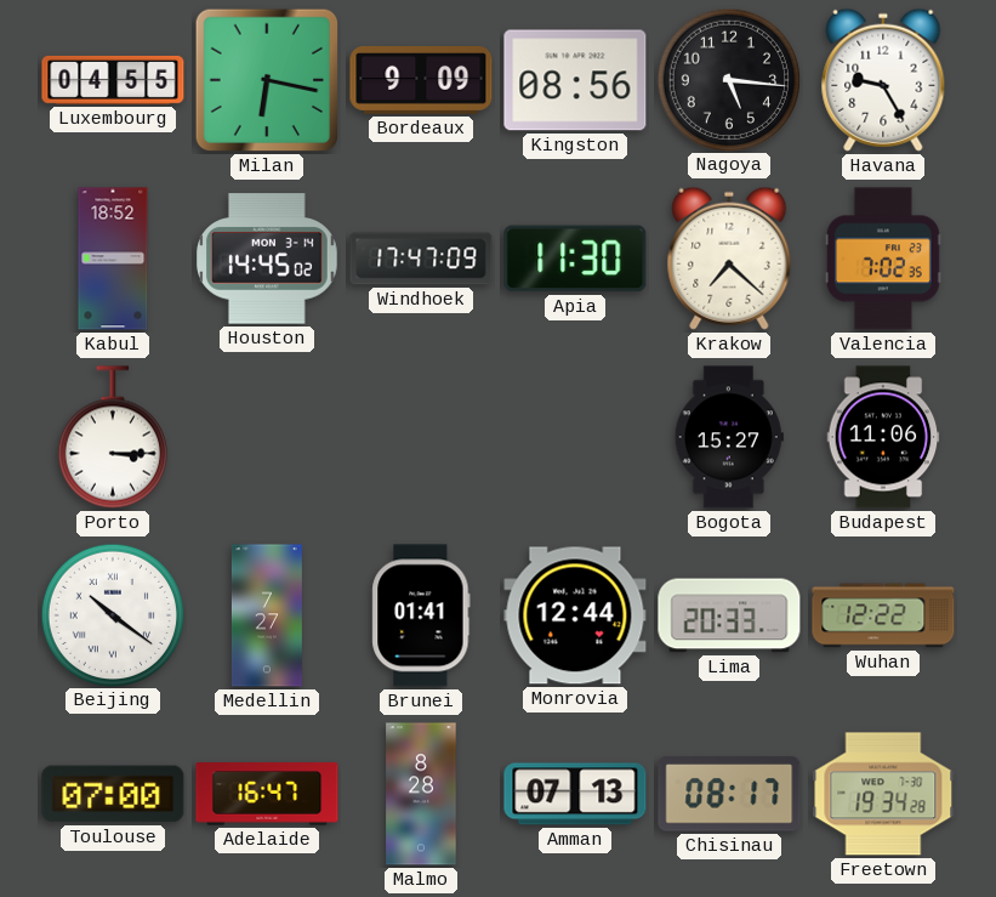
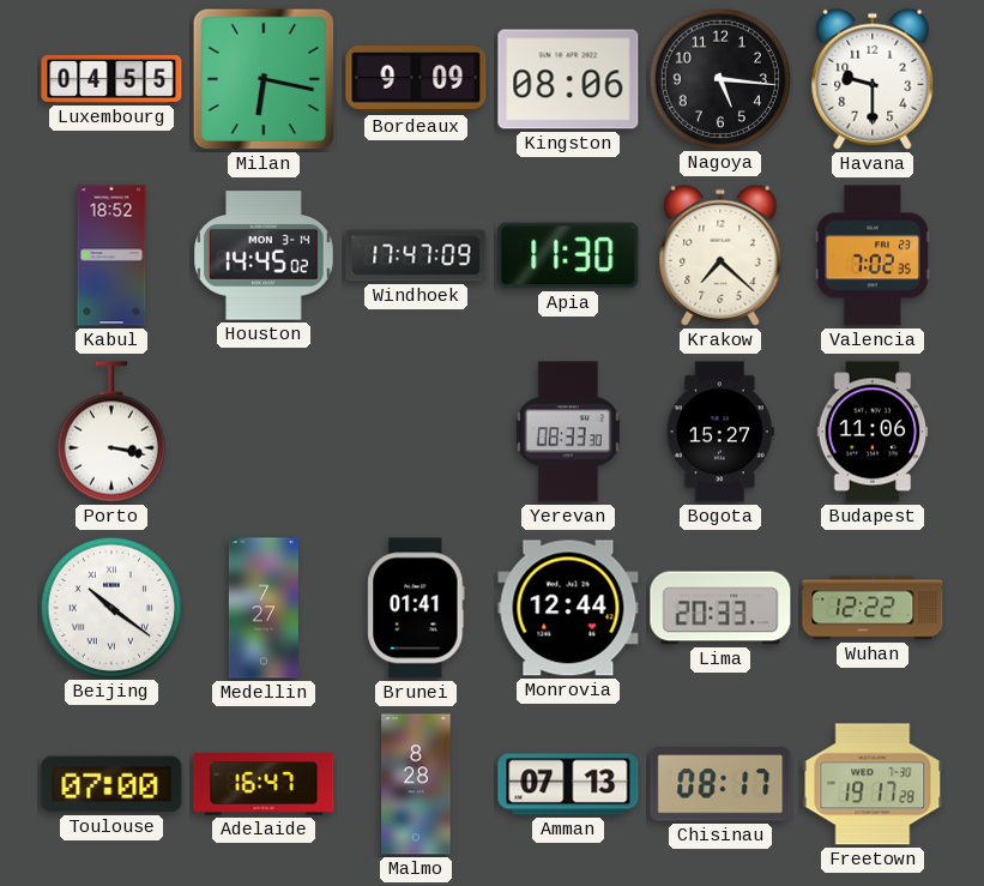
Kingston: 08:56 -> 08:06 (568, 79)
Havana: 9:25 -> 9:30 (873, 79)
Porto: 3:15 -> 3:17 (111, 432)
Yerevan: none -> 08:33 (568, 432)
Freetown: 19:34 -> 19:17 (873, 784)
